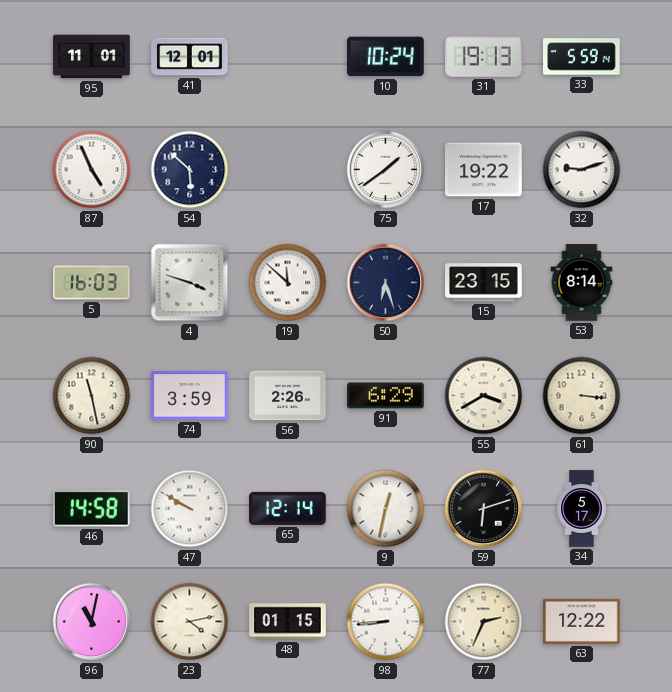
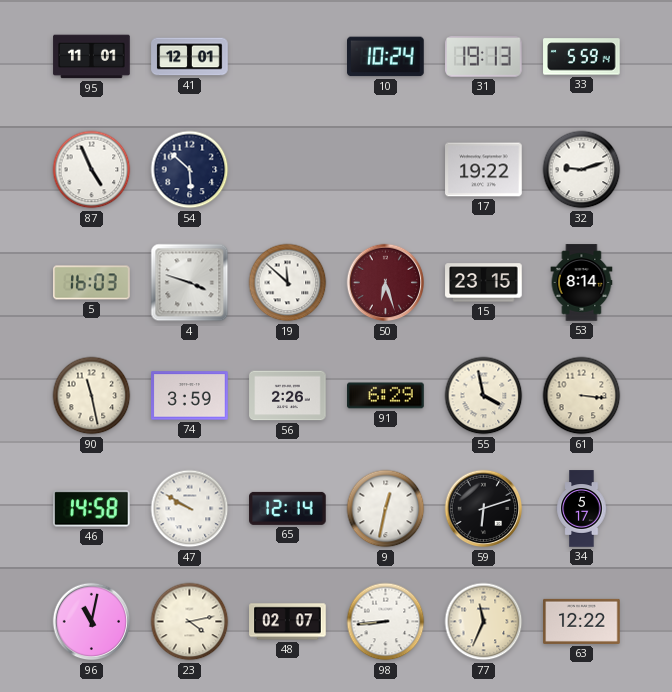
75: 1:39 -> none (386, 170)
50 dial: navy -> burgundy (386, 283)
55: 3:40 -> 3:58 (484, 396)
48: 01:15 -> 02:07 (288, 622)
77: 2:34 -> 11:34 (484, 622)
